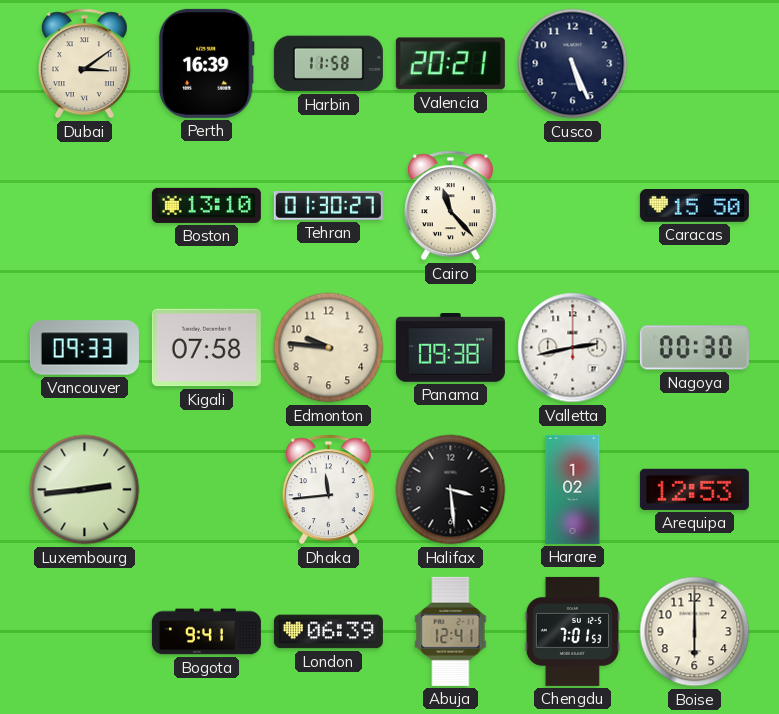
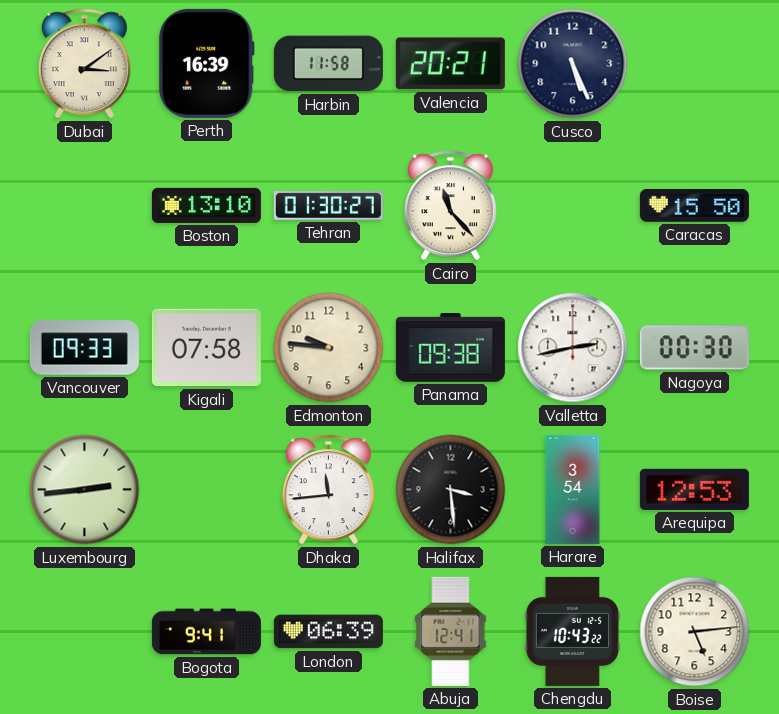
Harare: 1:02 -> 3:54 (573, 489)
Chengdu: 7:01 -> 10:43 (572, 631)
Boise: 6:00 -> 5:14 (695, 632)
